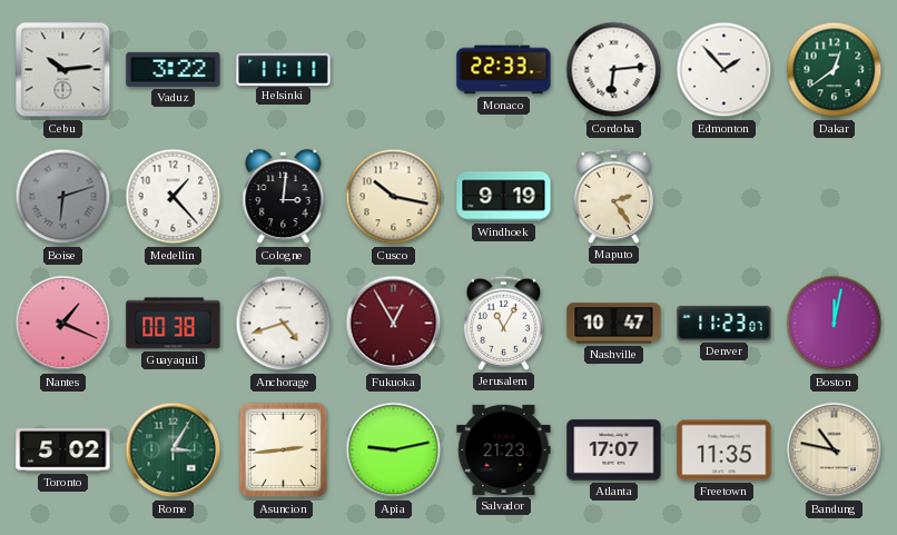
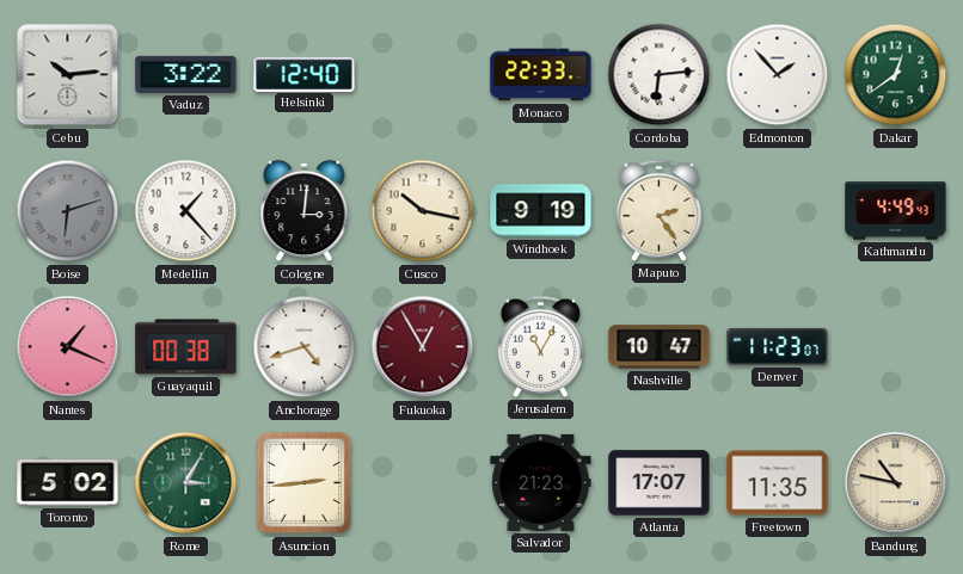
Helsinki: 11:11 -> 12:40 (305, 74)
Kathmandu: none -> 4:49 (896, 211)
Boston: 12:02 -> none (835, 324)
Apia: 9:13 -> none (394, 450)
